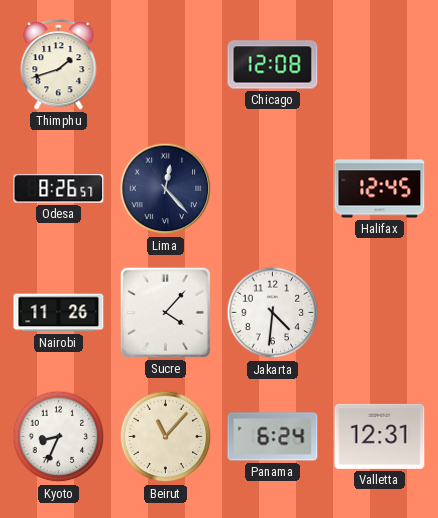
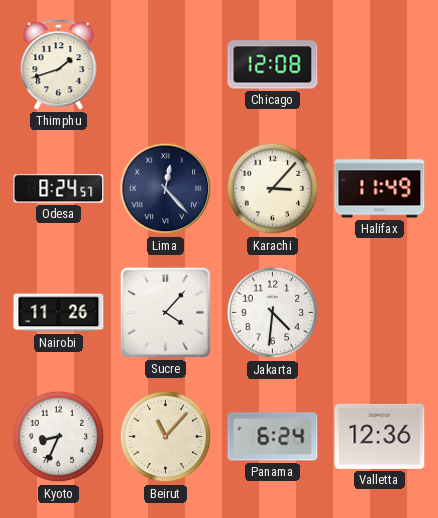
Odesa: 8:26 -> 8:24 (59, 189)
Karachi: none -> 3:07 (273, 189)
Halifax: 12:45 -> 11:49 (380, 189)
Valletta: 12:31 -> 12:36 (380, 436)
